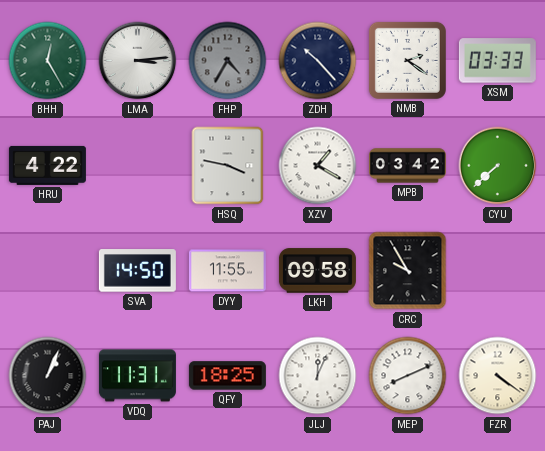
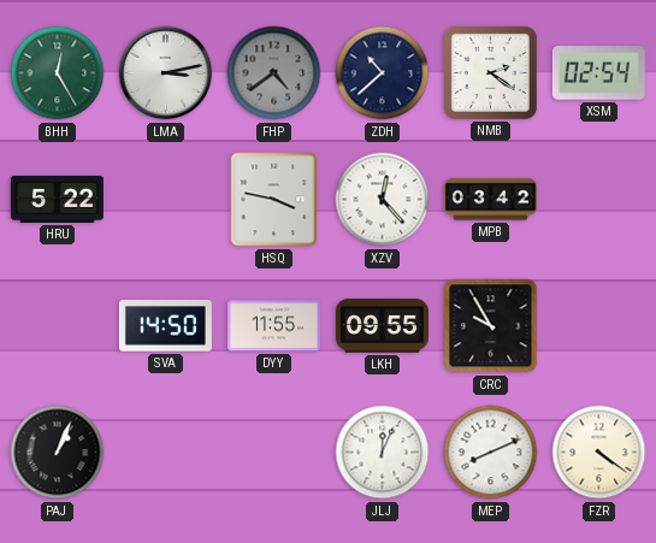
LMA: 3:14 -> 3:13 (166, 73)
FHP: 4:35 -> 4:39 (274, 73)
ZDH: 10:23 -> 10:38 (383, 73)
XSM: 03:33 -> 02:54 (598, 73)
HRU: 4:22 -> 5:22 (57, 199)
XZV: 1:20 -> 12:23 (383, 200)
CYU: 7:38 -> none (498, 166)
LKH: 09:58 -> 09:55 (382, 326)
VDQ: 11:31 -> none (137, 376)
QFY: 18:25 -> none (227, 376)
